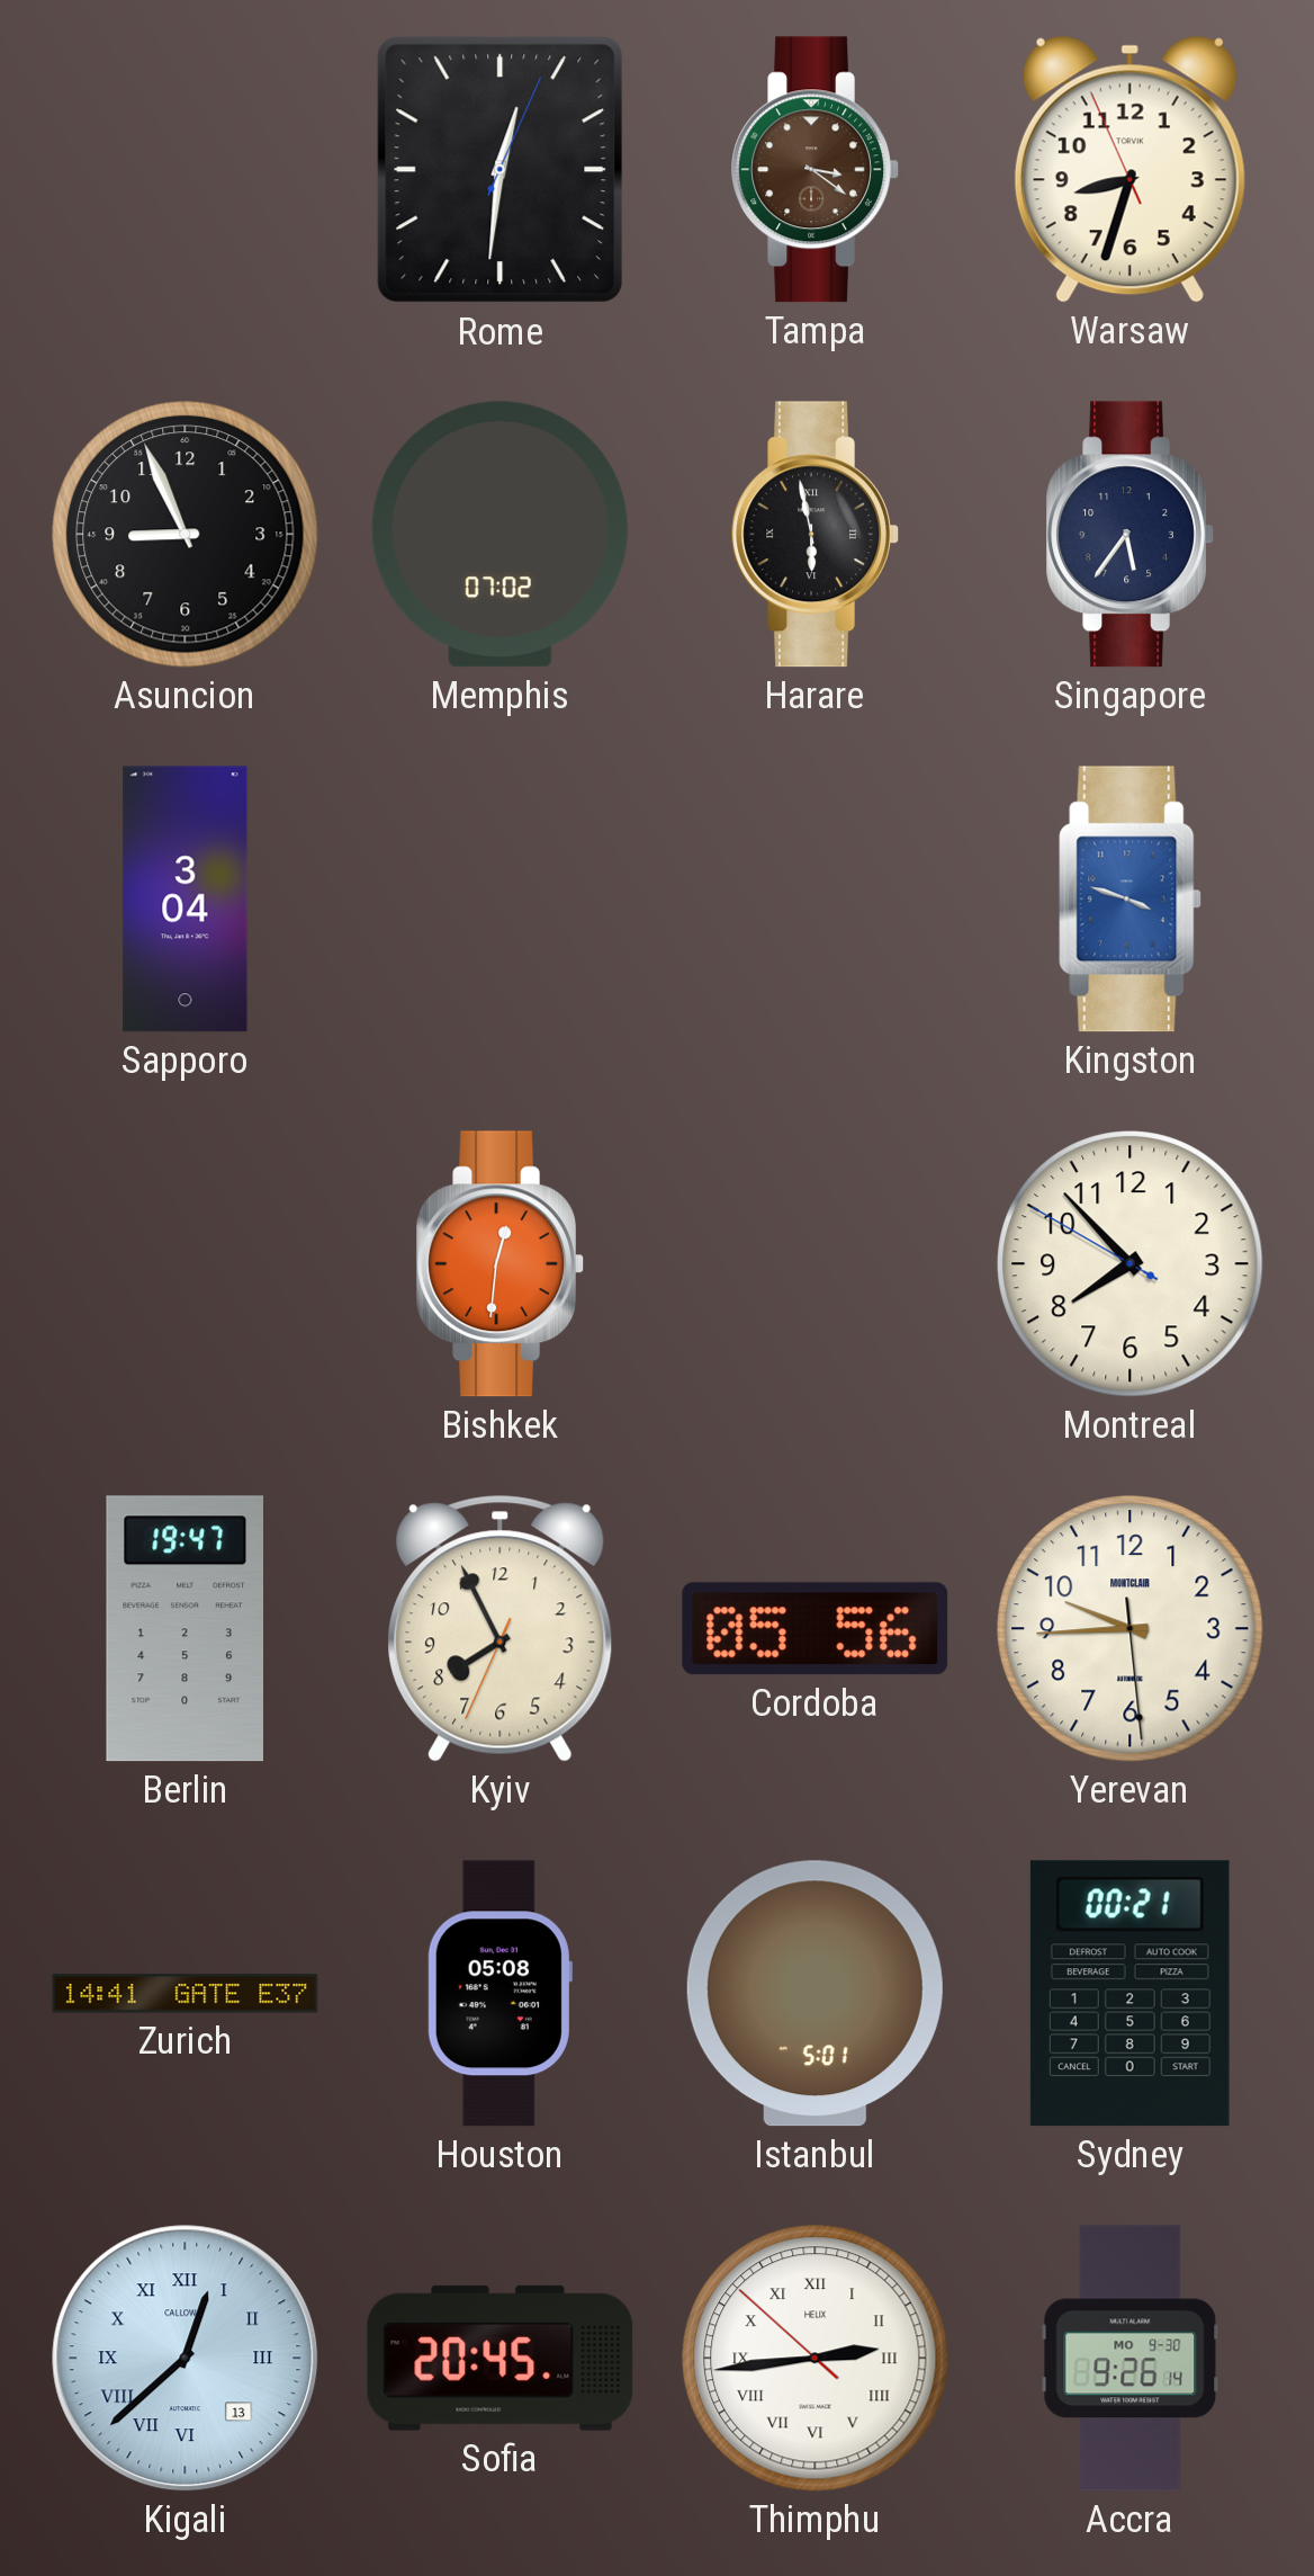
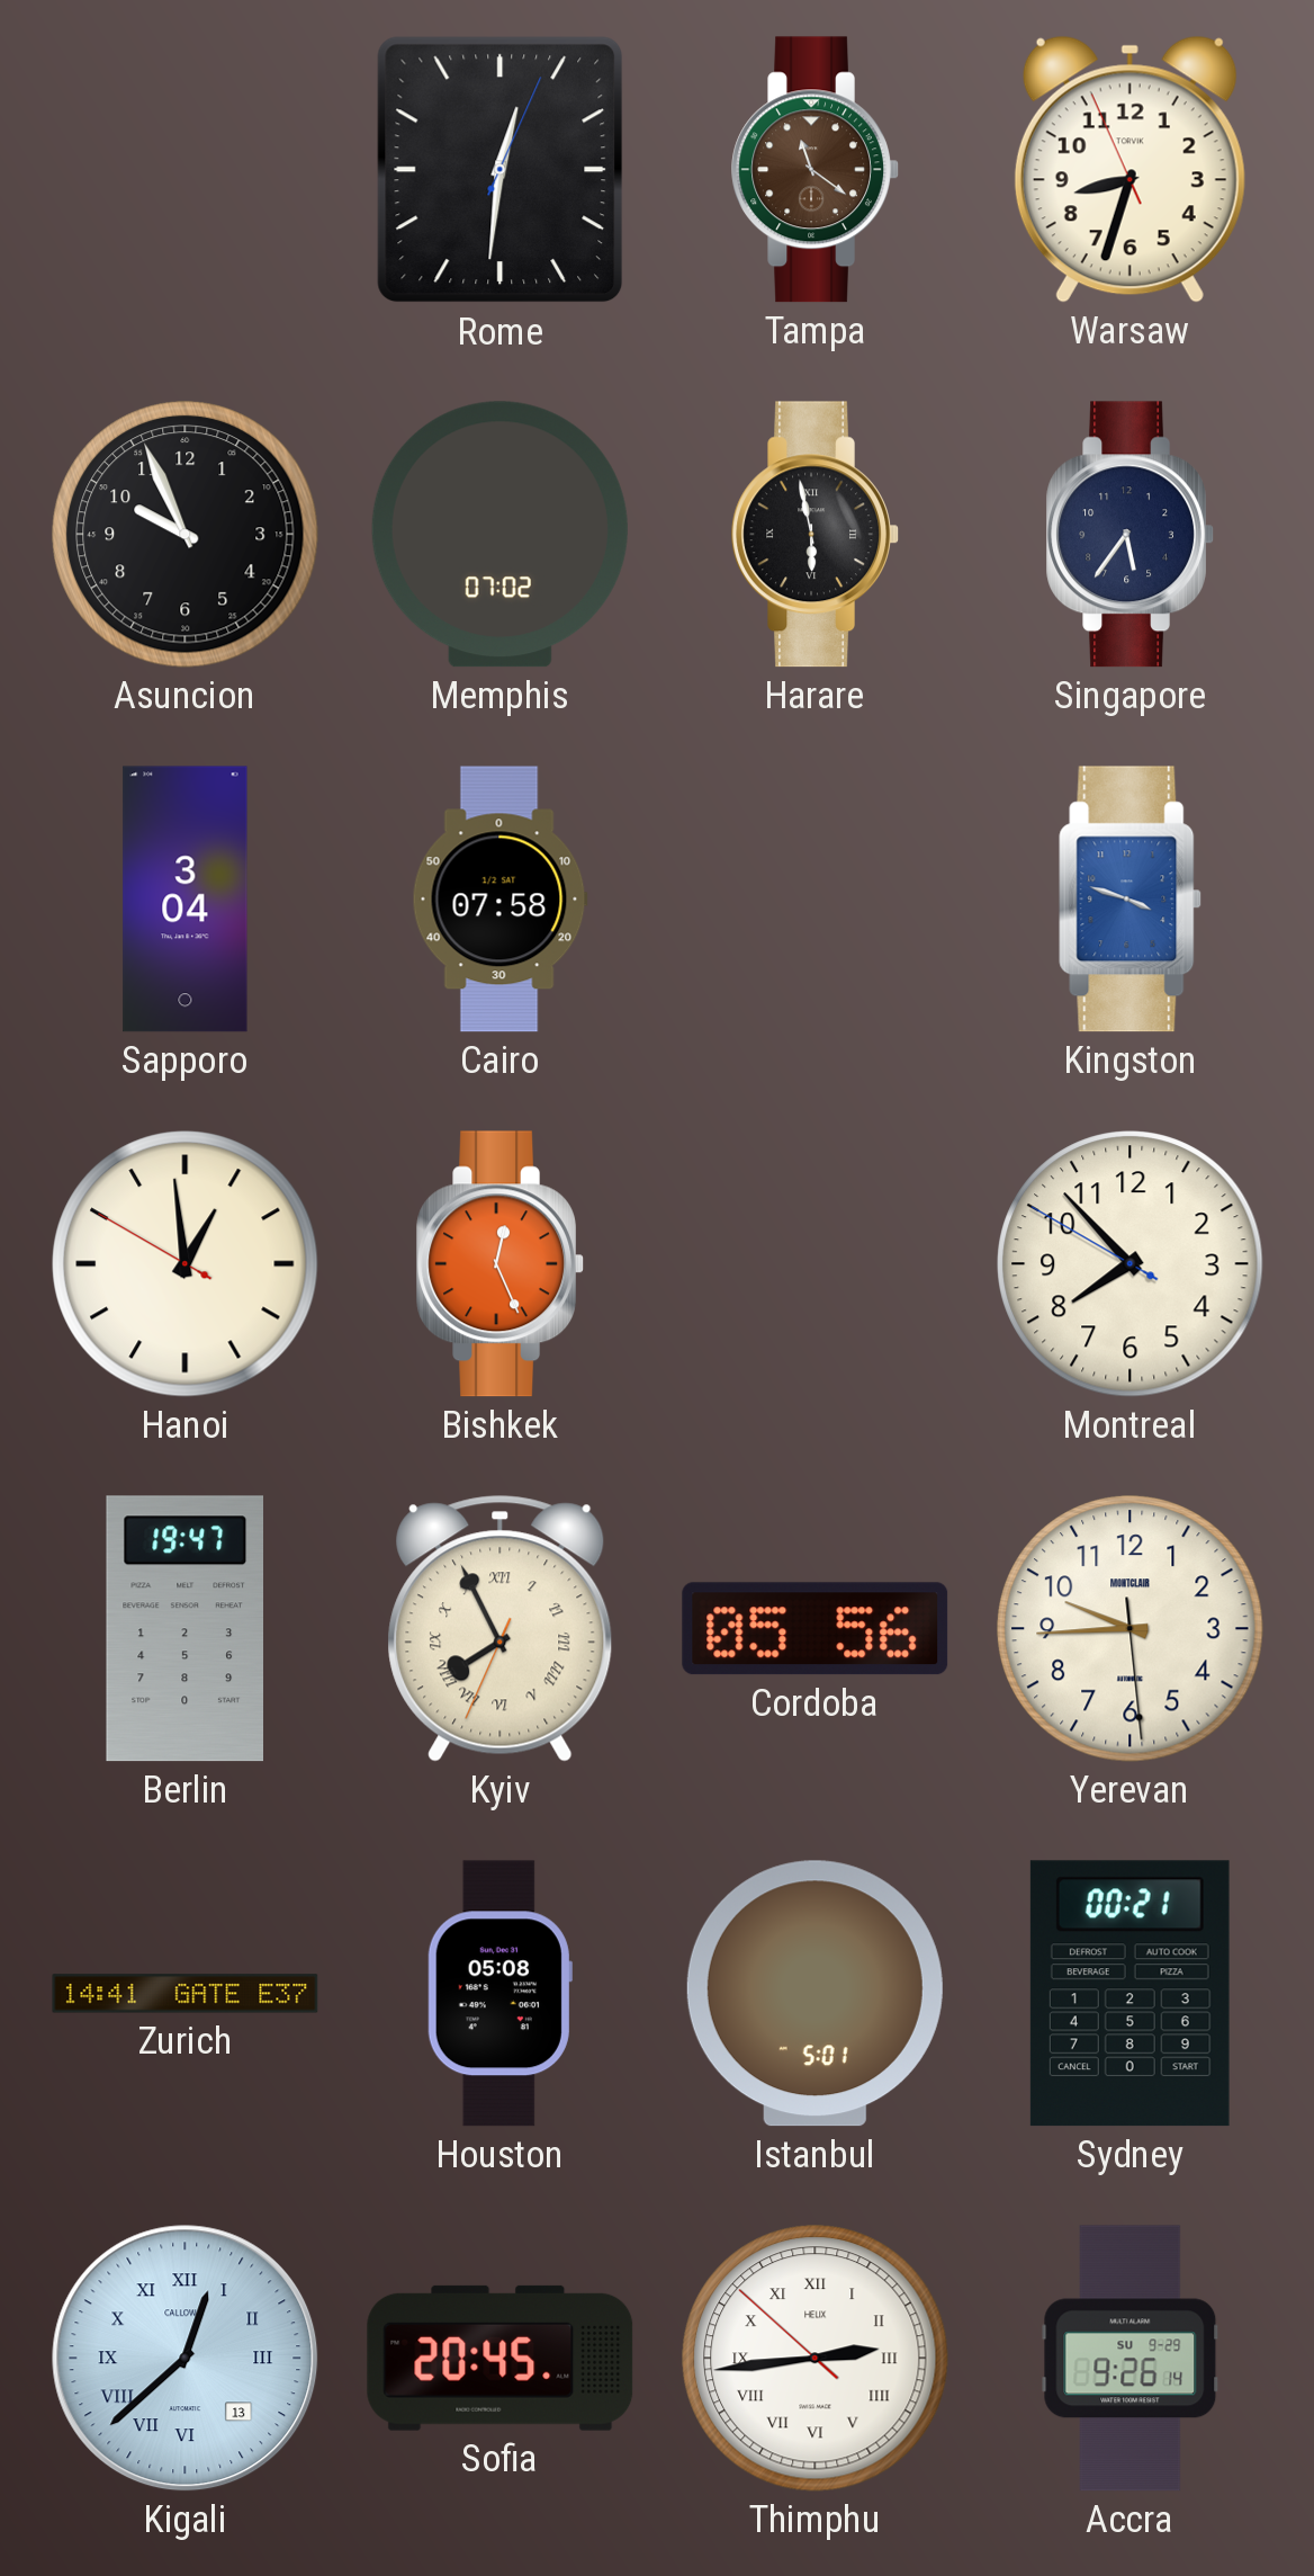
Tampa: 3:21 -> 11:21 (816, 170)
Asuncion: 8:56 -> 9:56 (186, 535)
Cairo: none -> 07:58 (499, 900)
Hanoi: none -> 12:58 (186, 1264)
Bishkek: 12:31 -> 12:26 (501, 1264)
Kyiv numerals: Arabic -> Roman (501, 1629)
Accra date: MO 9-30 -> SU 9-29 (1131, 2359)
